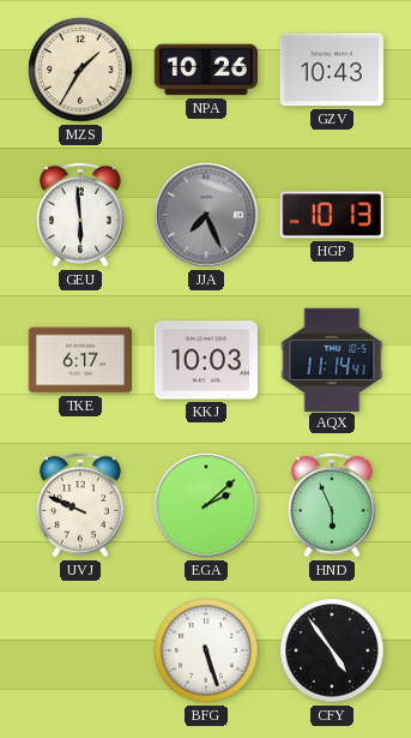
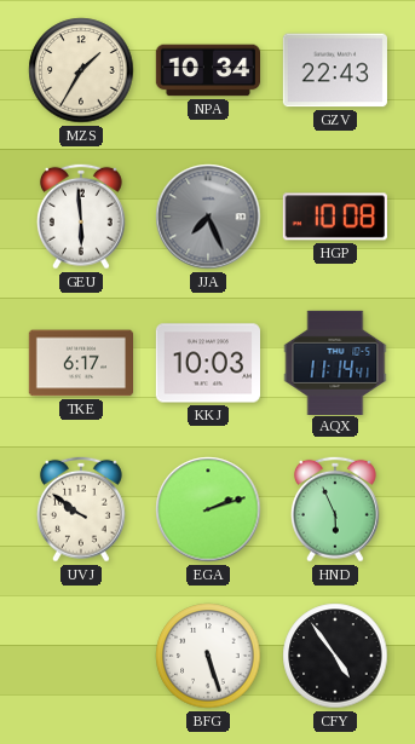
NPA: 10:26 -> 10:34 (207, 70)
GZV: 10:43 -> 22:43 (335, 70)
HGP: 10:13 -> 10:08 (335, 217)
UVJ: 9:49 -> 9:51 (81, 509)
EGA: 2:08 -> 2:12 (208, 509)
